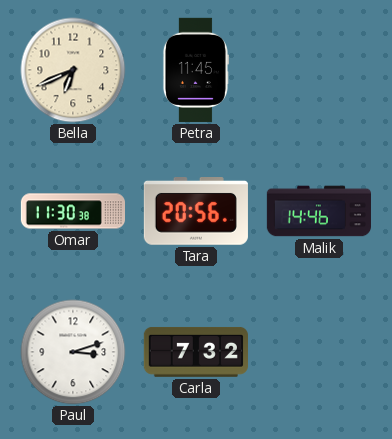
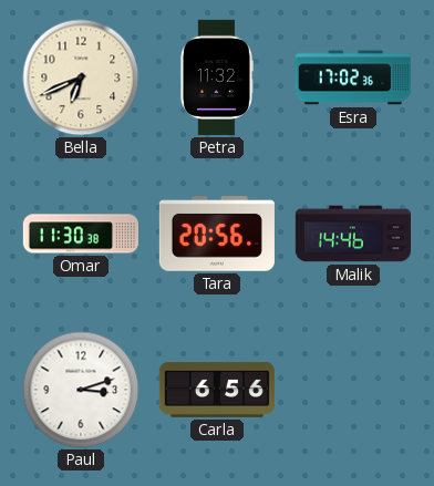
Petra: 11:45 -> 11:32 (216, 77)
Esra: none -> 17:02 (352, 77)
Carla: 7:32 -> 6:56 (217, 390)
